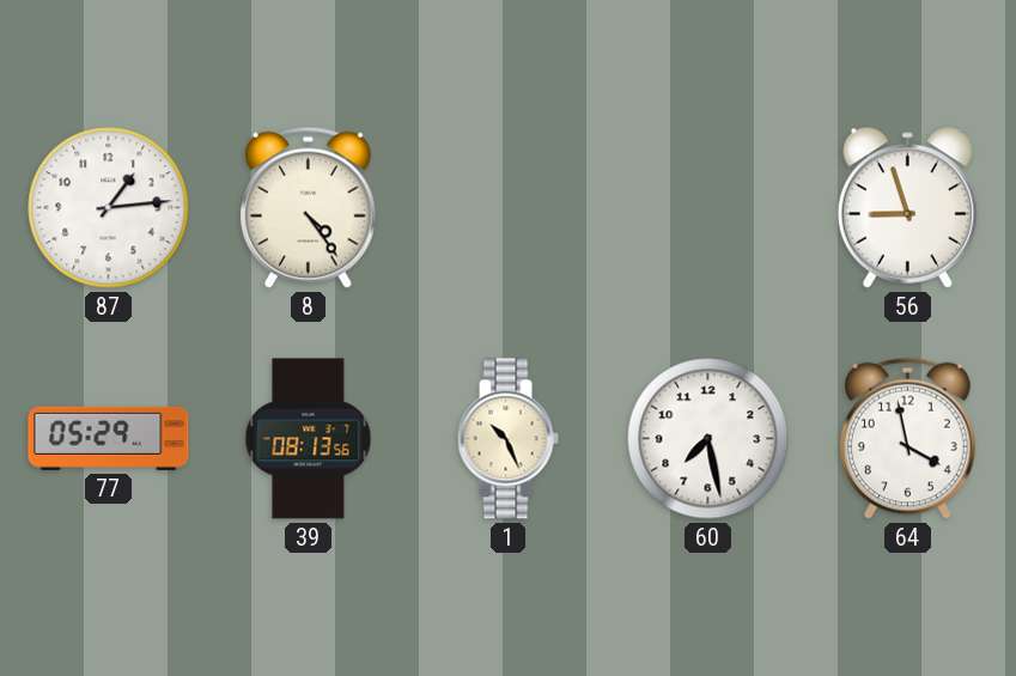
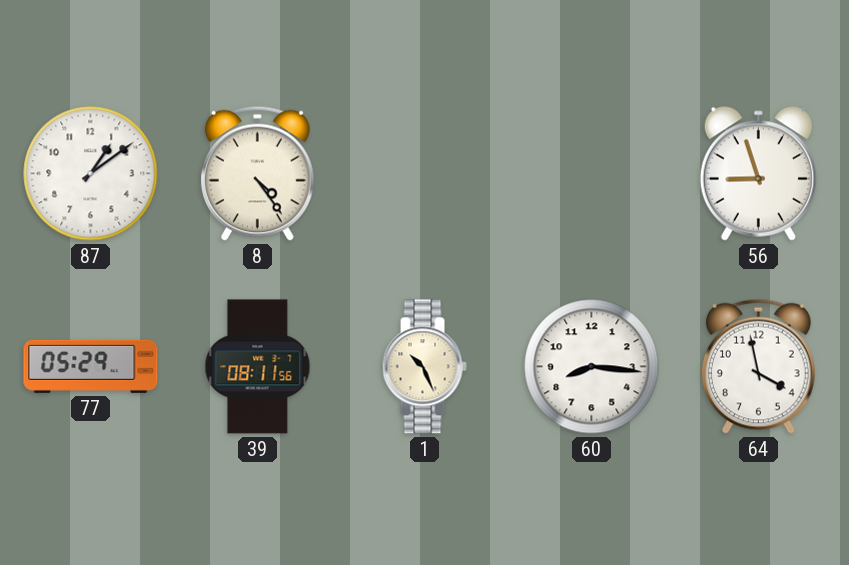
87: 1:14 -> 1:09 (91, 174)
39: 08:13 -> 08:11 (258, 367)
60: 7:28 -> 8:16 (592, 367)
